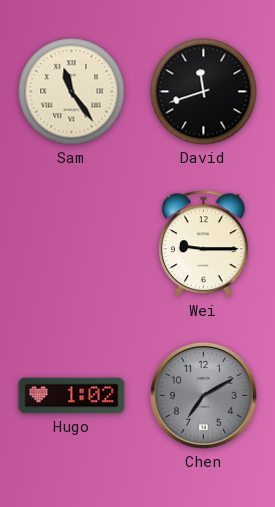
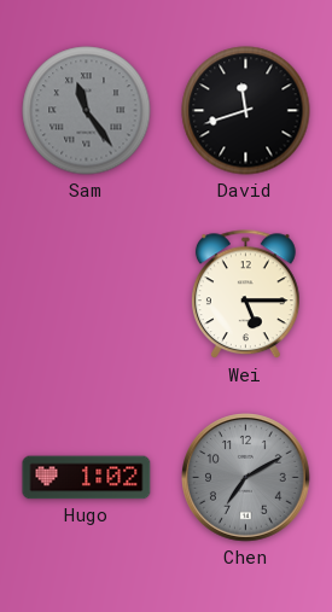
Sam dial: cream -> grey (87, 111)
Wei: 9:15 -> 5:15 (245, 295)
